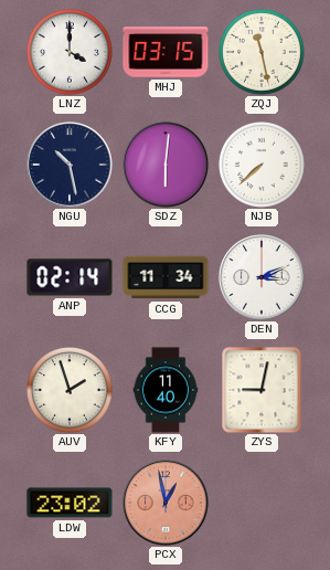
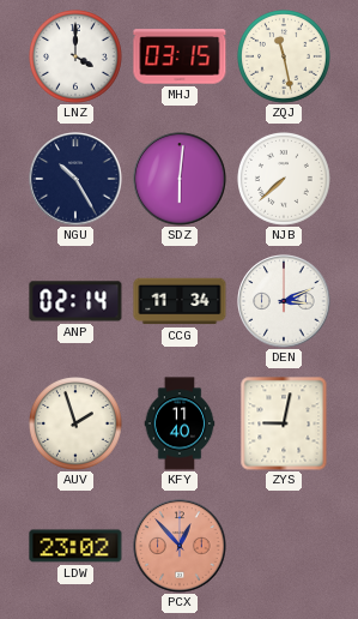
NGU: 10:28 -> 10:25 (75, 179)
PCX: 12:58 -> 12:53 (180, 546)
